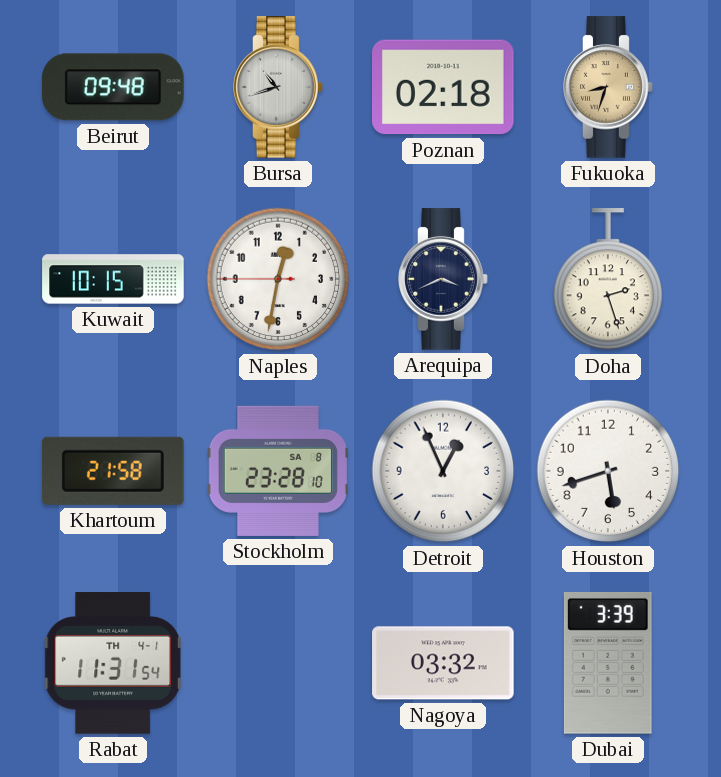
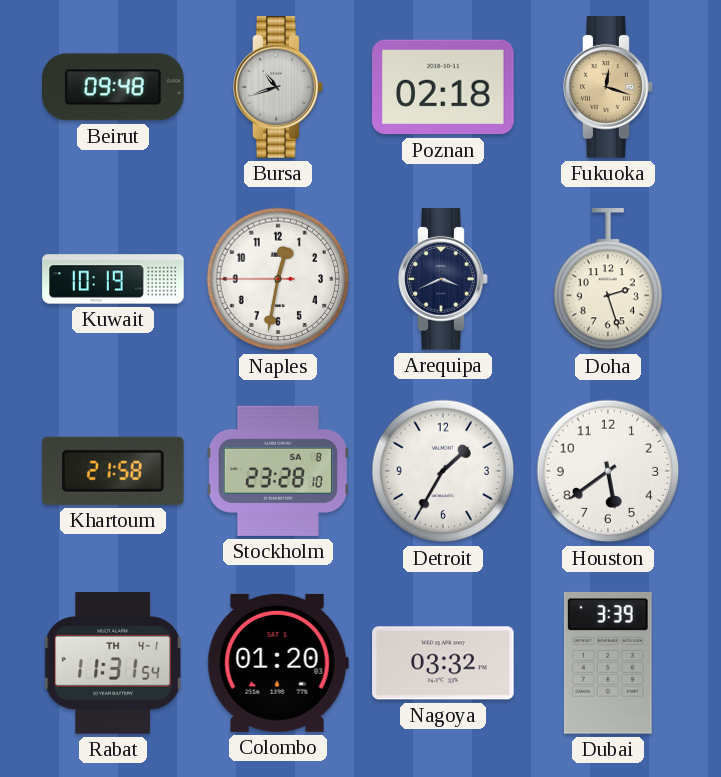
Fukuoka: 8:33 -> 12:18 (608, 87)
Kuwait: 10:15 -> 10:19 (113, 279)
Detroit: 12:56 -> 1:35 (443, 471)
Houston: 5:42 -> 5:39 (608, 471)
Colombo: none -> 01:20 (278, 663)
